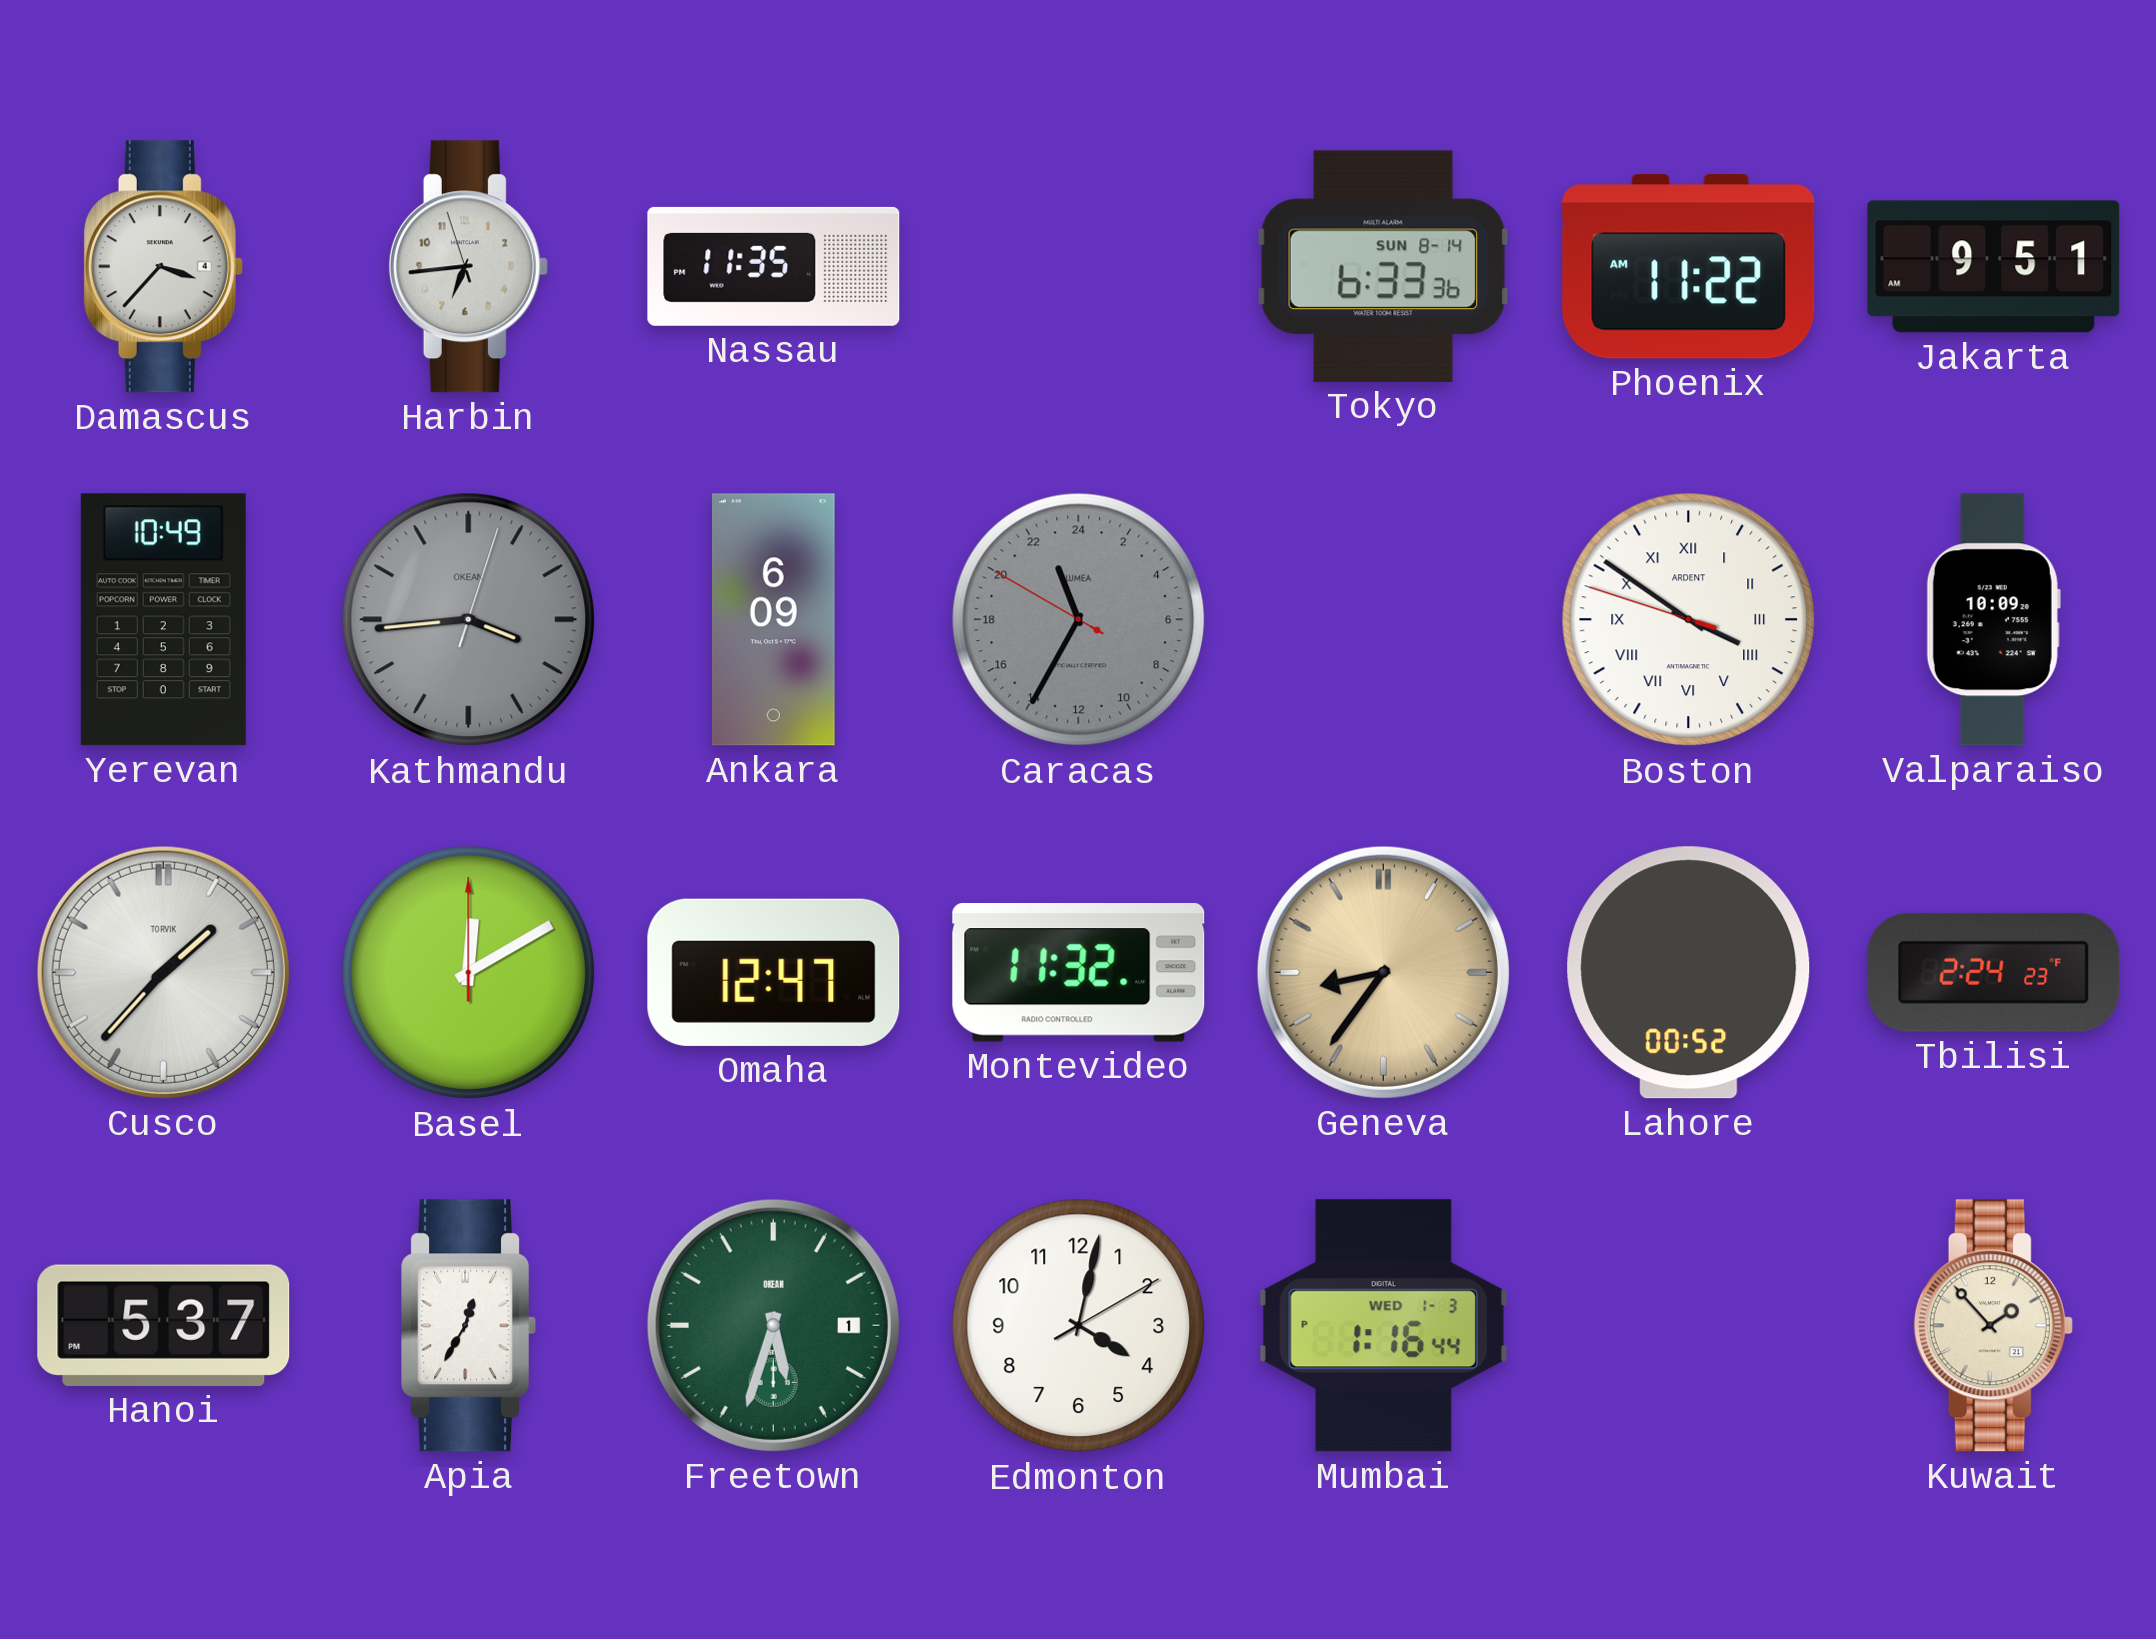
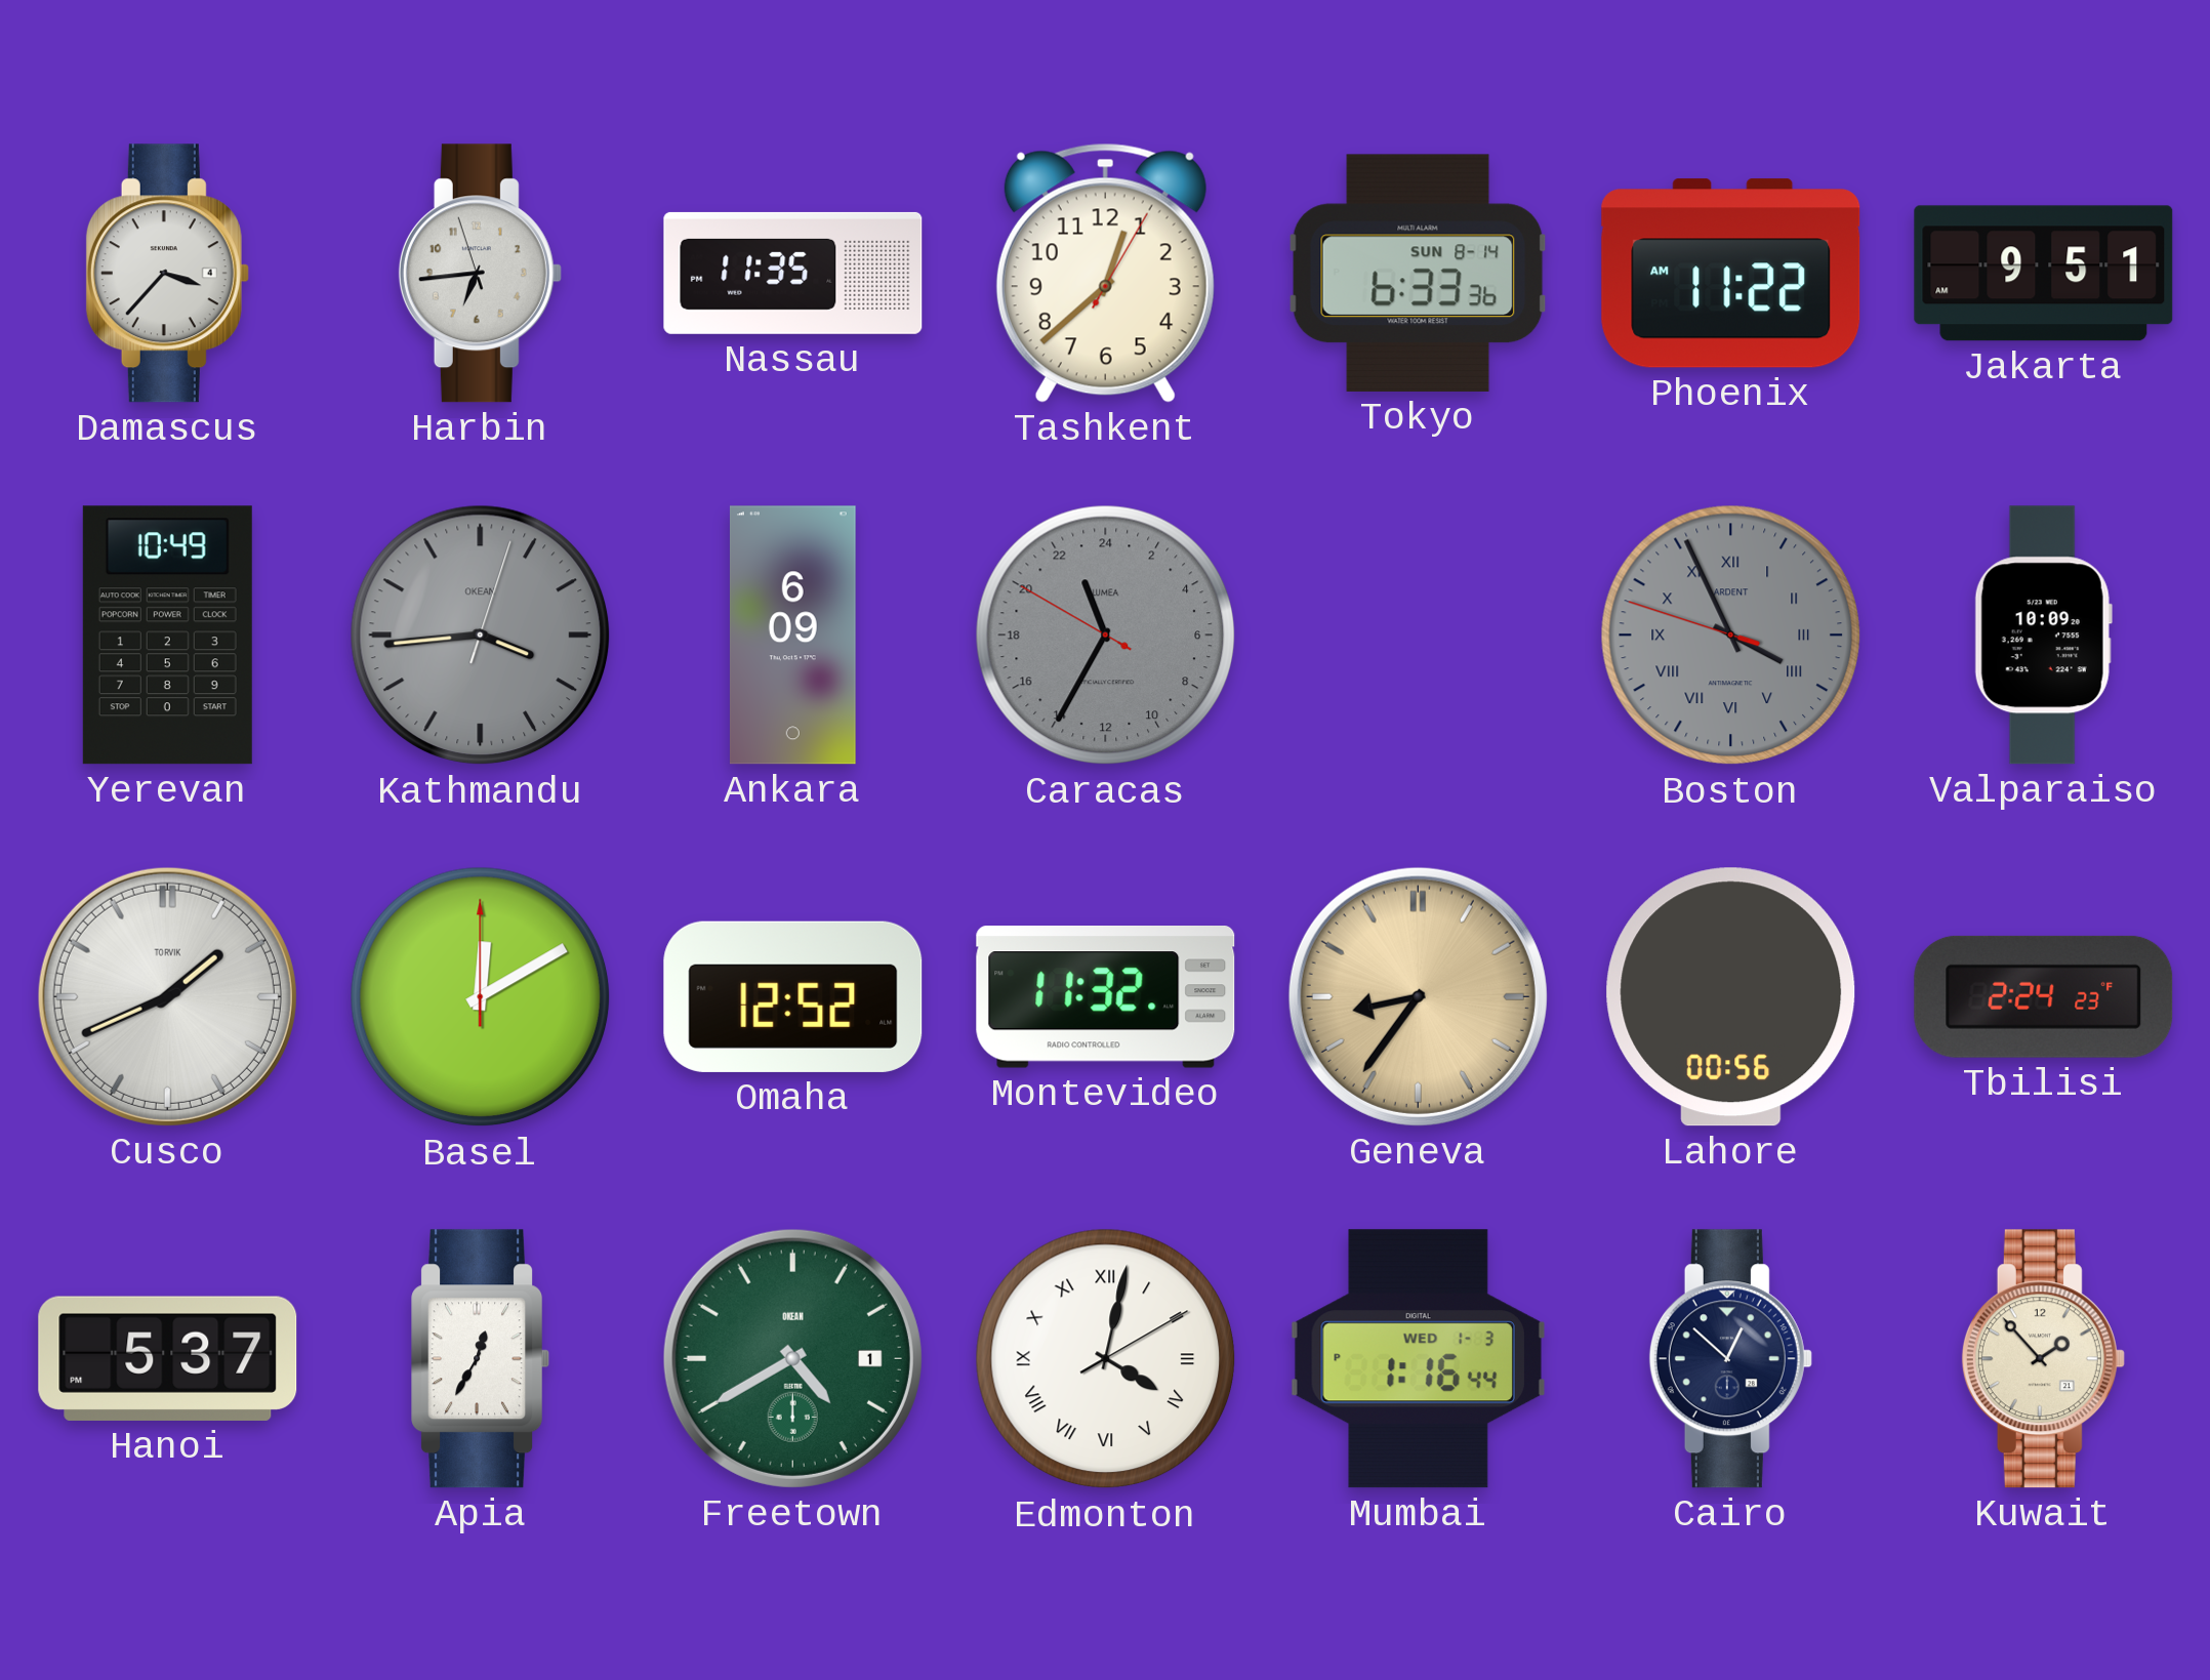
Tashkent: none -> 12:38 (1105, 273)
Boston: 3:50 -> 3:55 (1731, 636)
Boston dial: white -> grey (1731, 636)
Cusco: 1:37 -> 1:41 (167, 996)
Omaha: 12:47 -> 12:52 (793, 996)
Lahore: 00:52 -> 00:56 (1731, 997)
Freetown: 5:33 -> 4:40 (792, 1358)
Edmonton numerals: Arabic -> Roman (1106, 1359)
Cairo: none -> 12:52 (1730, 1359)
